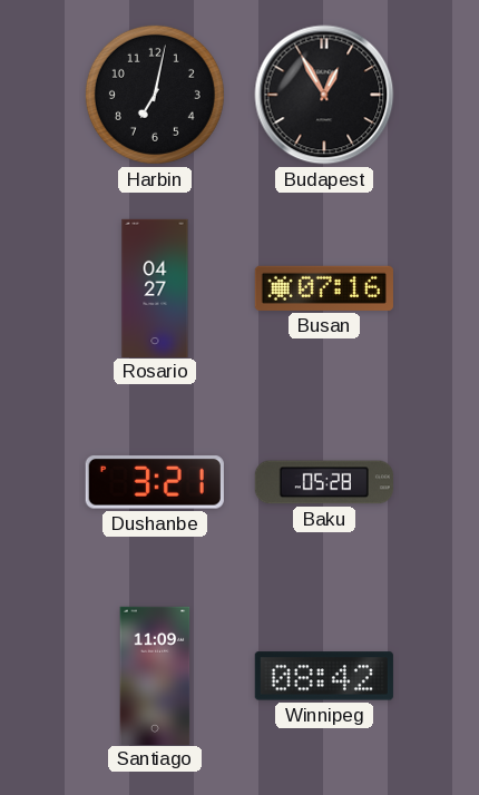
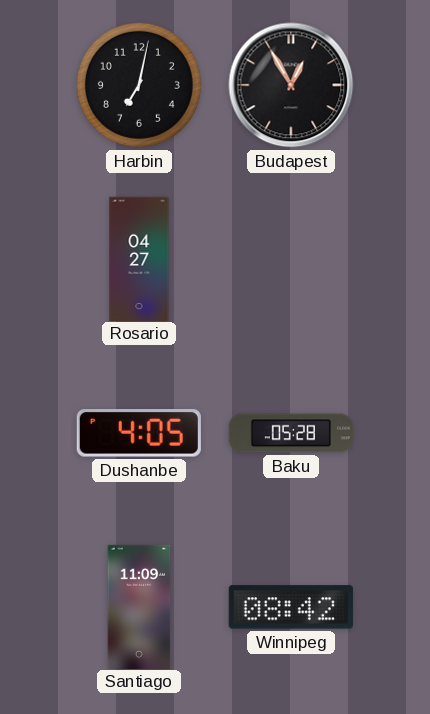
Busan: 07:16 -> none (324, 288)
Dushanbe: 3:21 -> 4:05 (139, 433)
